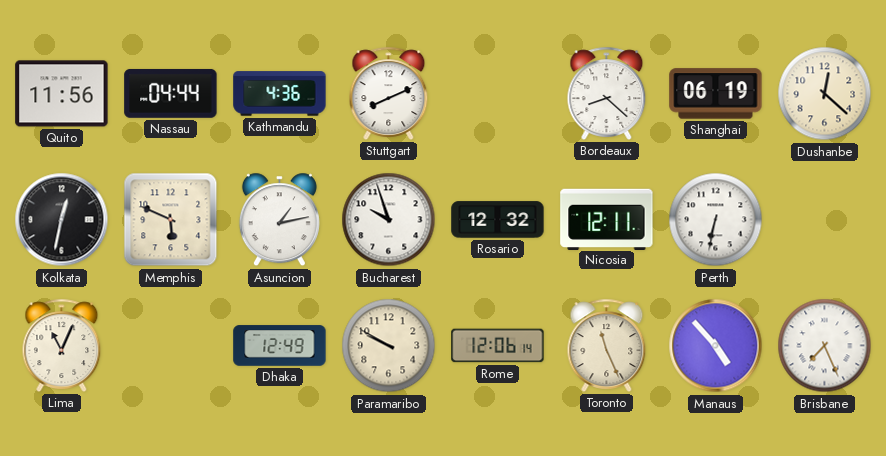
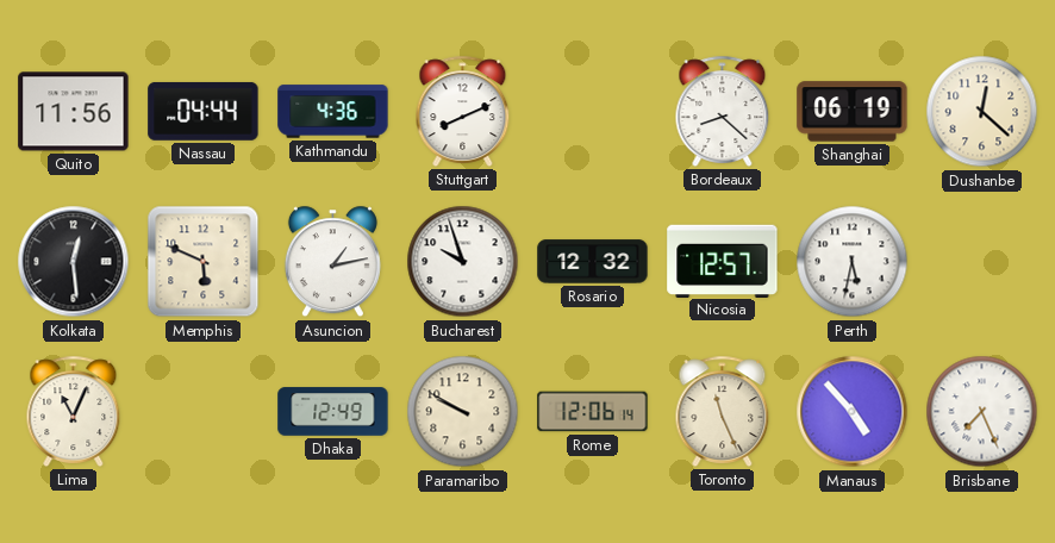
Kolkata: 12:32 -> 12:29 (74, 262)
Nicosia: 12:11 -> 12:57 (723, 261)
Perth: 6:32 -> 5:32 (853, 262)
